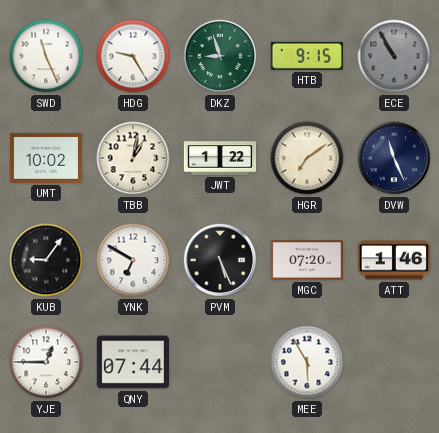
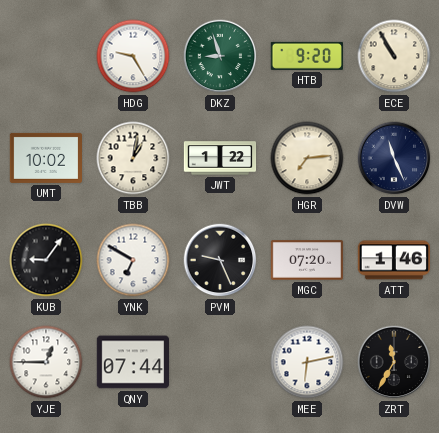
SWD: 11:26 -> none (46, 56)
HTB: 9:15 -> 9:20 (306, 56)
ECE dial: grey -> cream (394, 56)
HGR: 7:09 -> 7:14 (307, 158)
PVM: 5:26 -> 9:26 (220, 260)
MEE: 5:55 -> 6:13 (307, 362)
ZRT: none -> 11:35 (394, 362)
